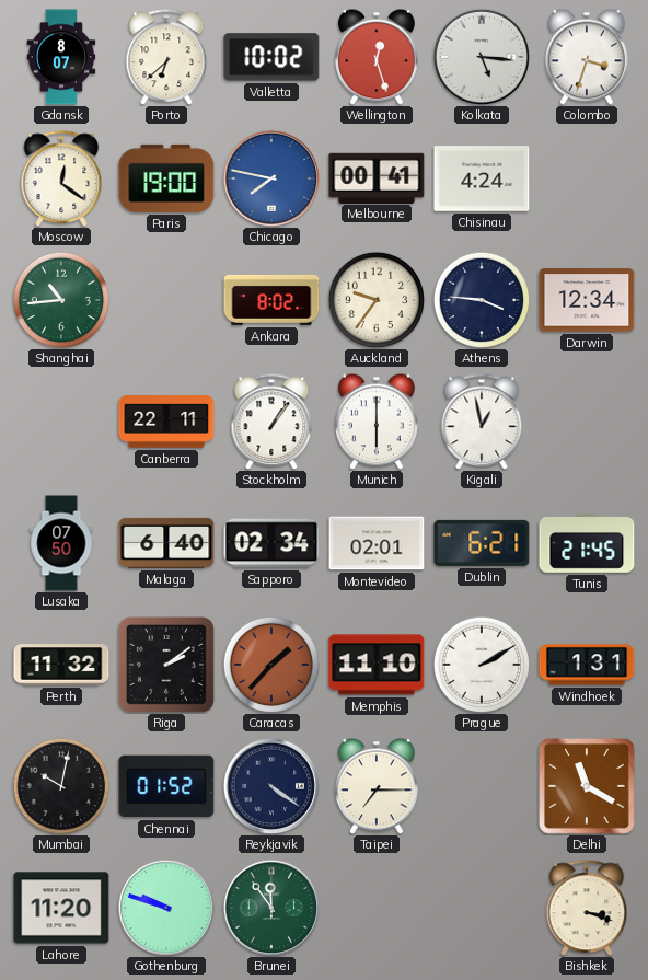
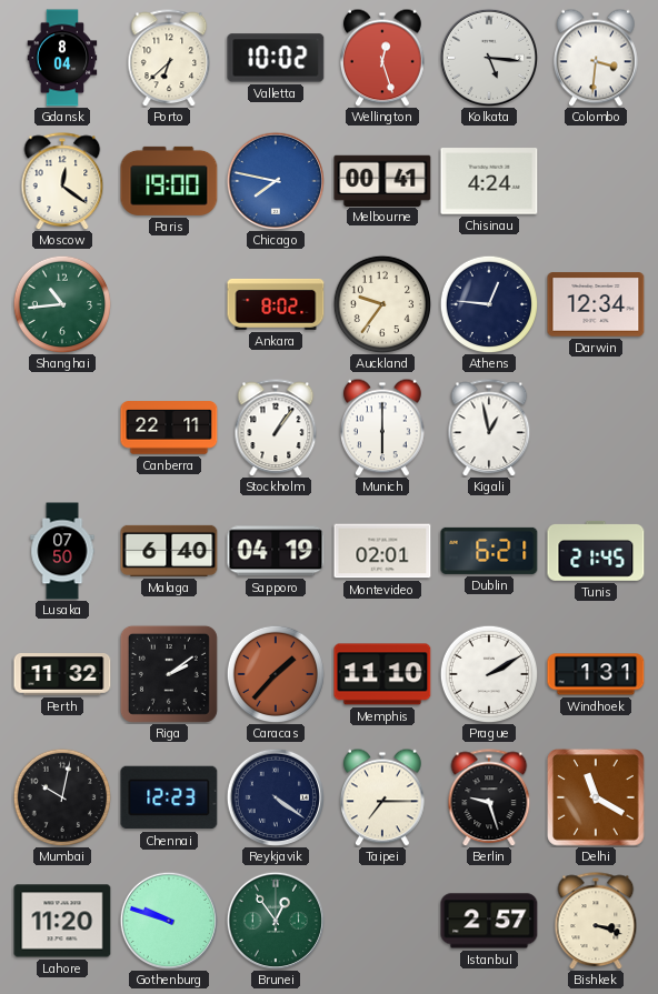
Gdansk: 8:07 -> 8:04 (62, 58)
Colombo: 3:33 -> 3:31 (597, 58)
Athens: 3:46 -> 12:46 (489, 304)
Sapporo: 02:34 -> 04:19 (276, 551)
Chennai: 01:52 -> 12:23 (169, 797)
Berlin: none -> 9:27 (489, 797)
Brunei: 11:54 -> 12:54 (275, 920)
Istanbul: none -> 2:57 (489, 921)
